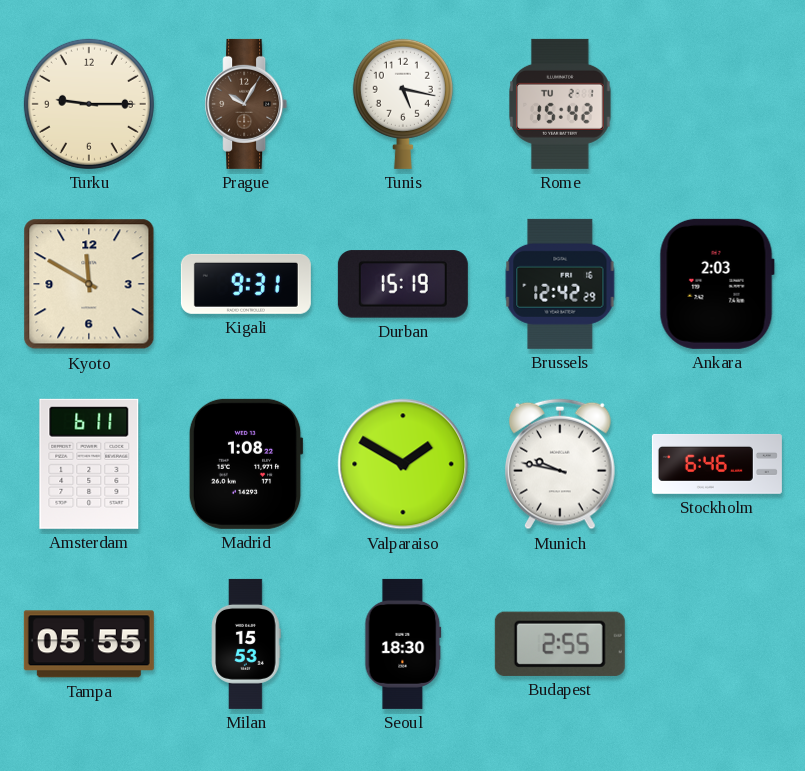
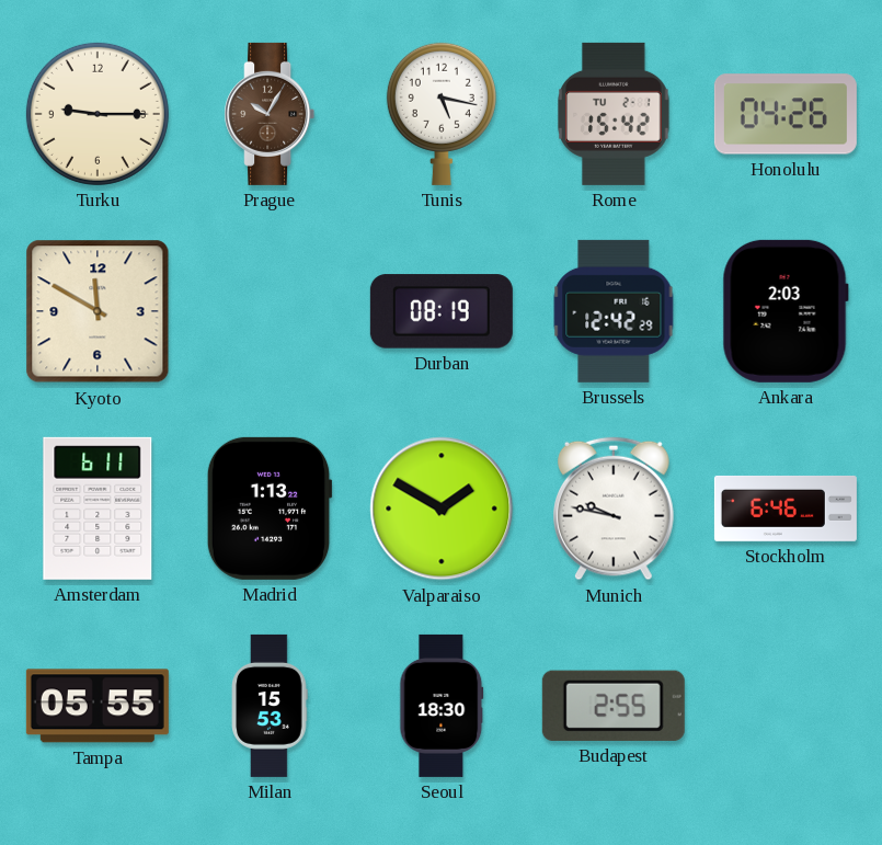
Honolulu: none -> 04:26 (786, 114)
Kigali: 9:31 -> none (246, 284)
Durban: 15:19 -> 08:19 (442, 311)
Madrid: 1:08 -> 1:13 (270, 509)
